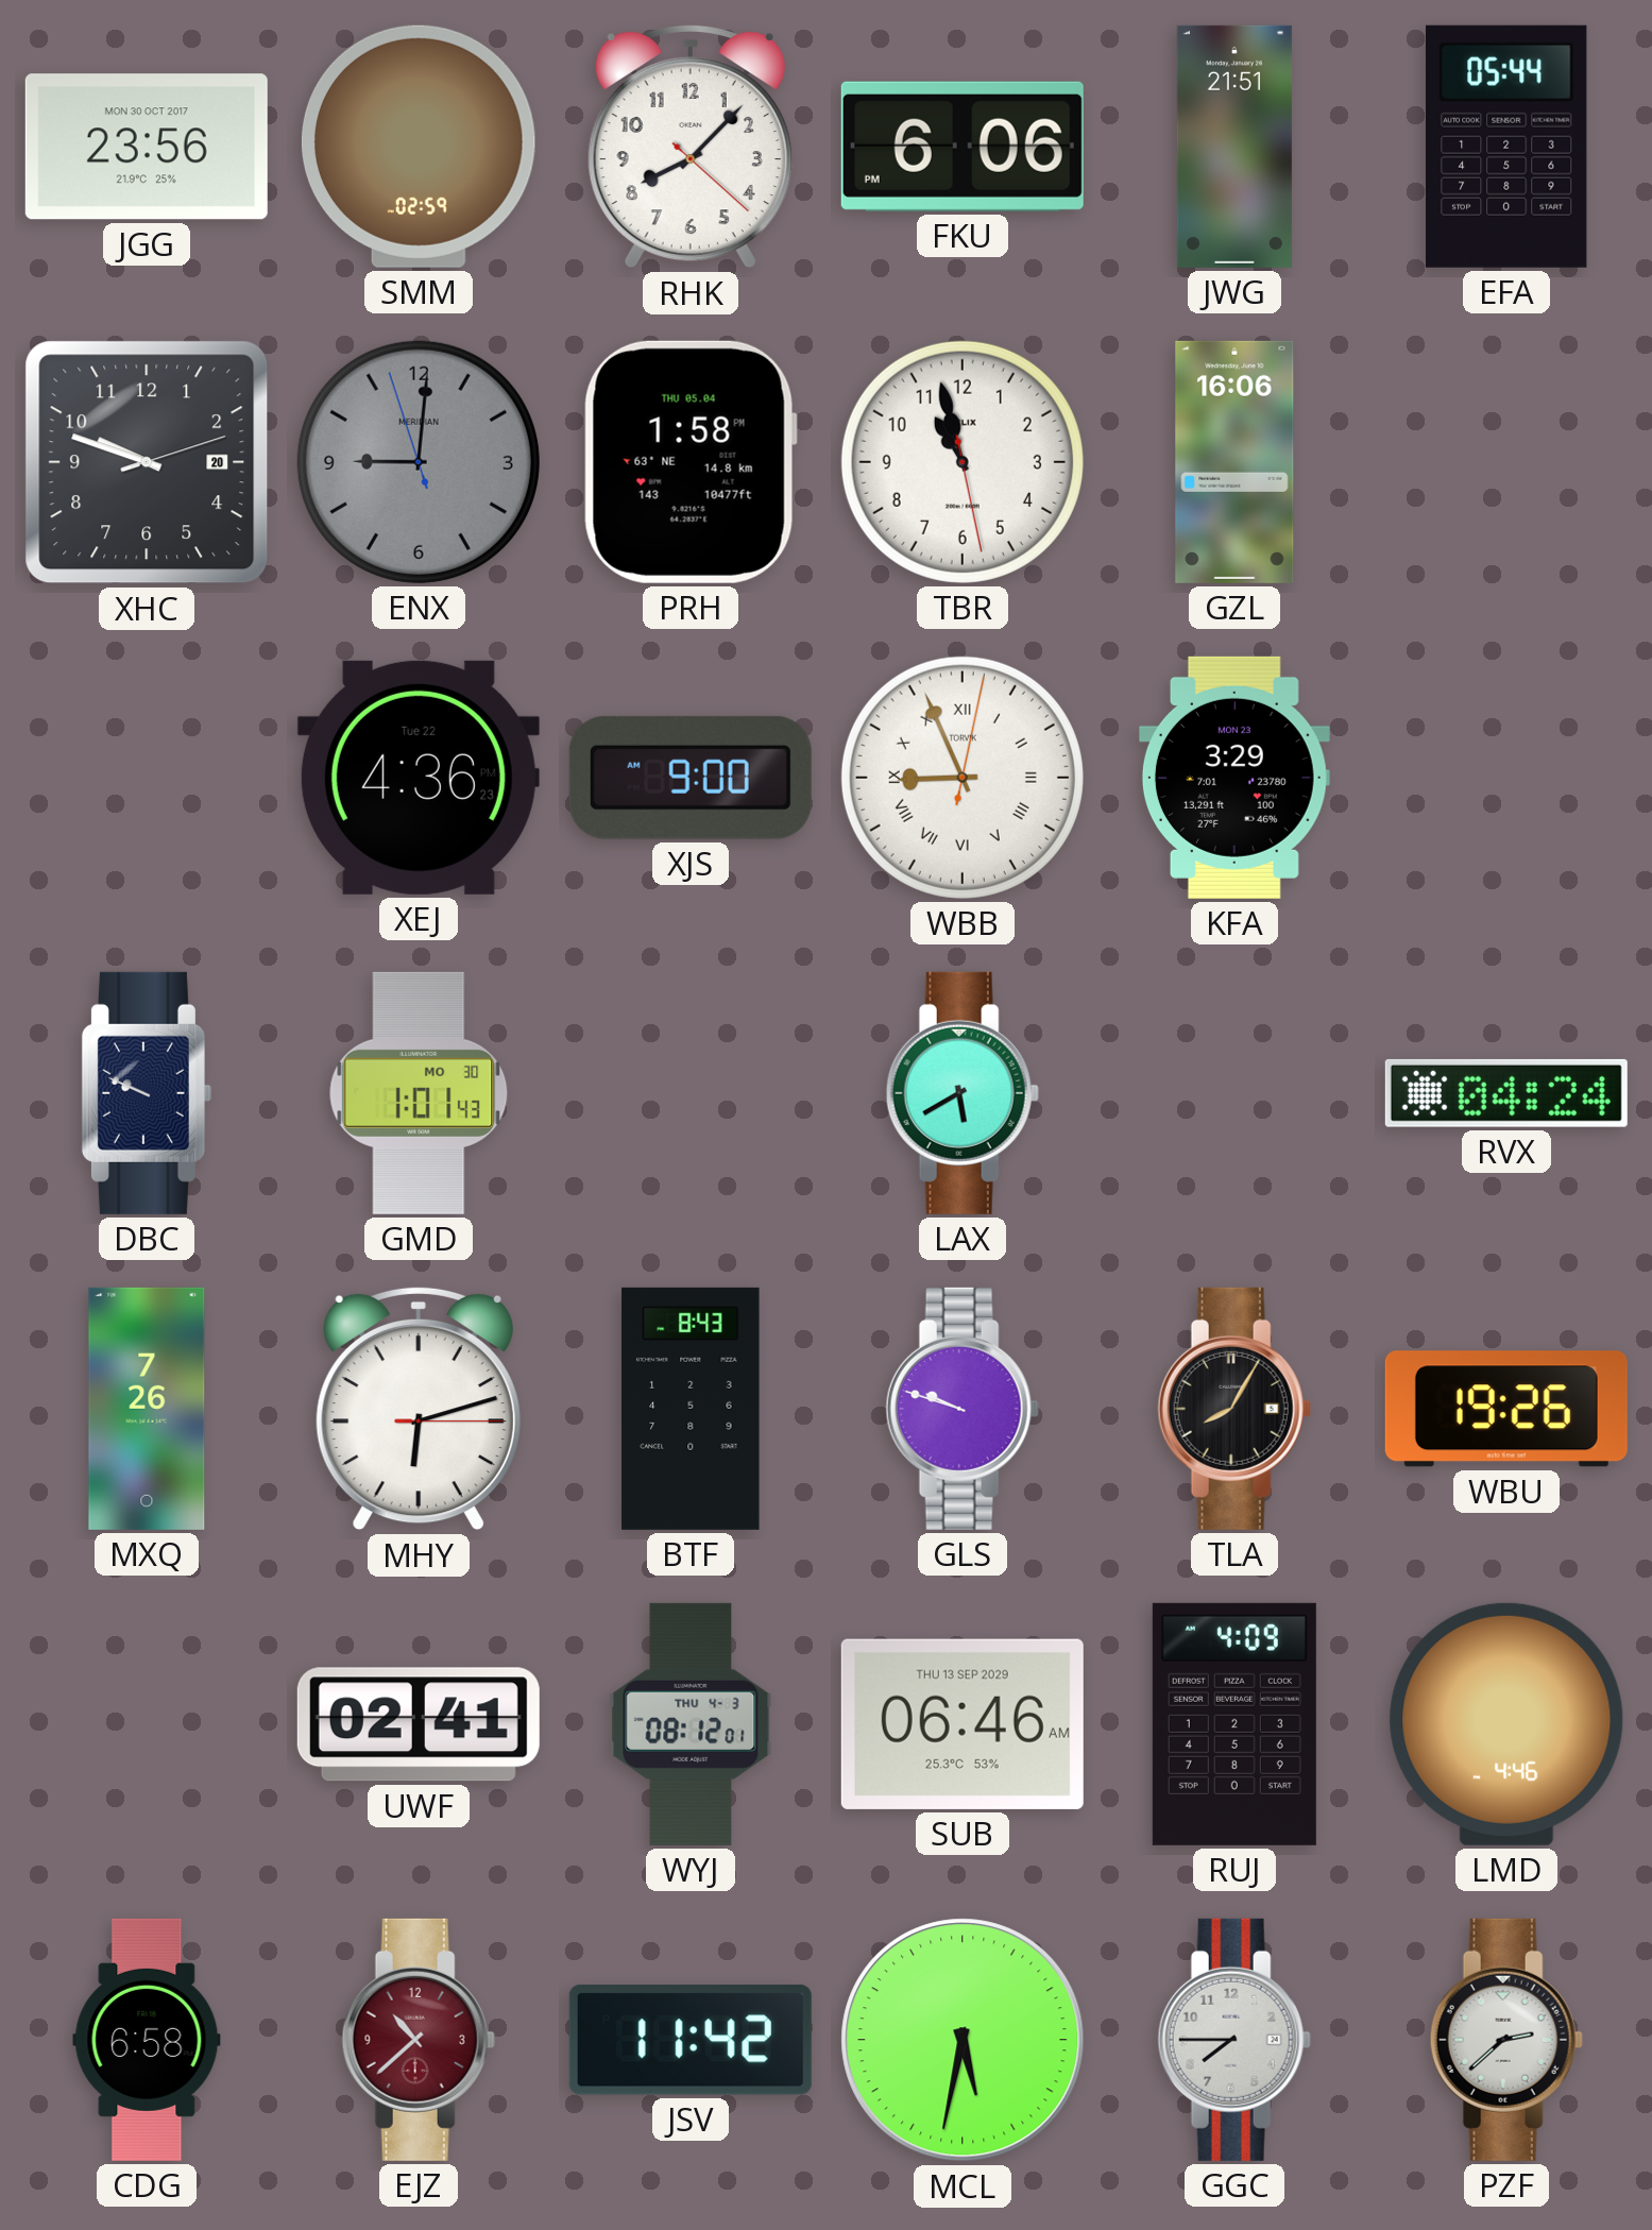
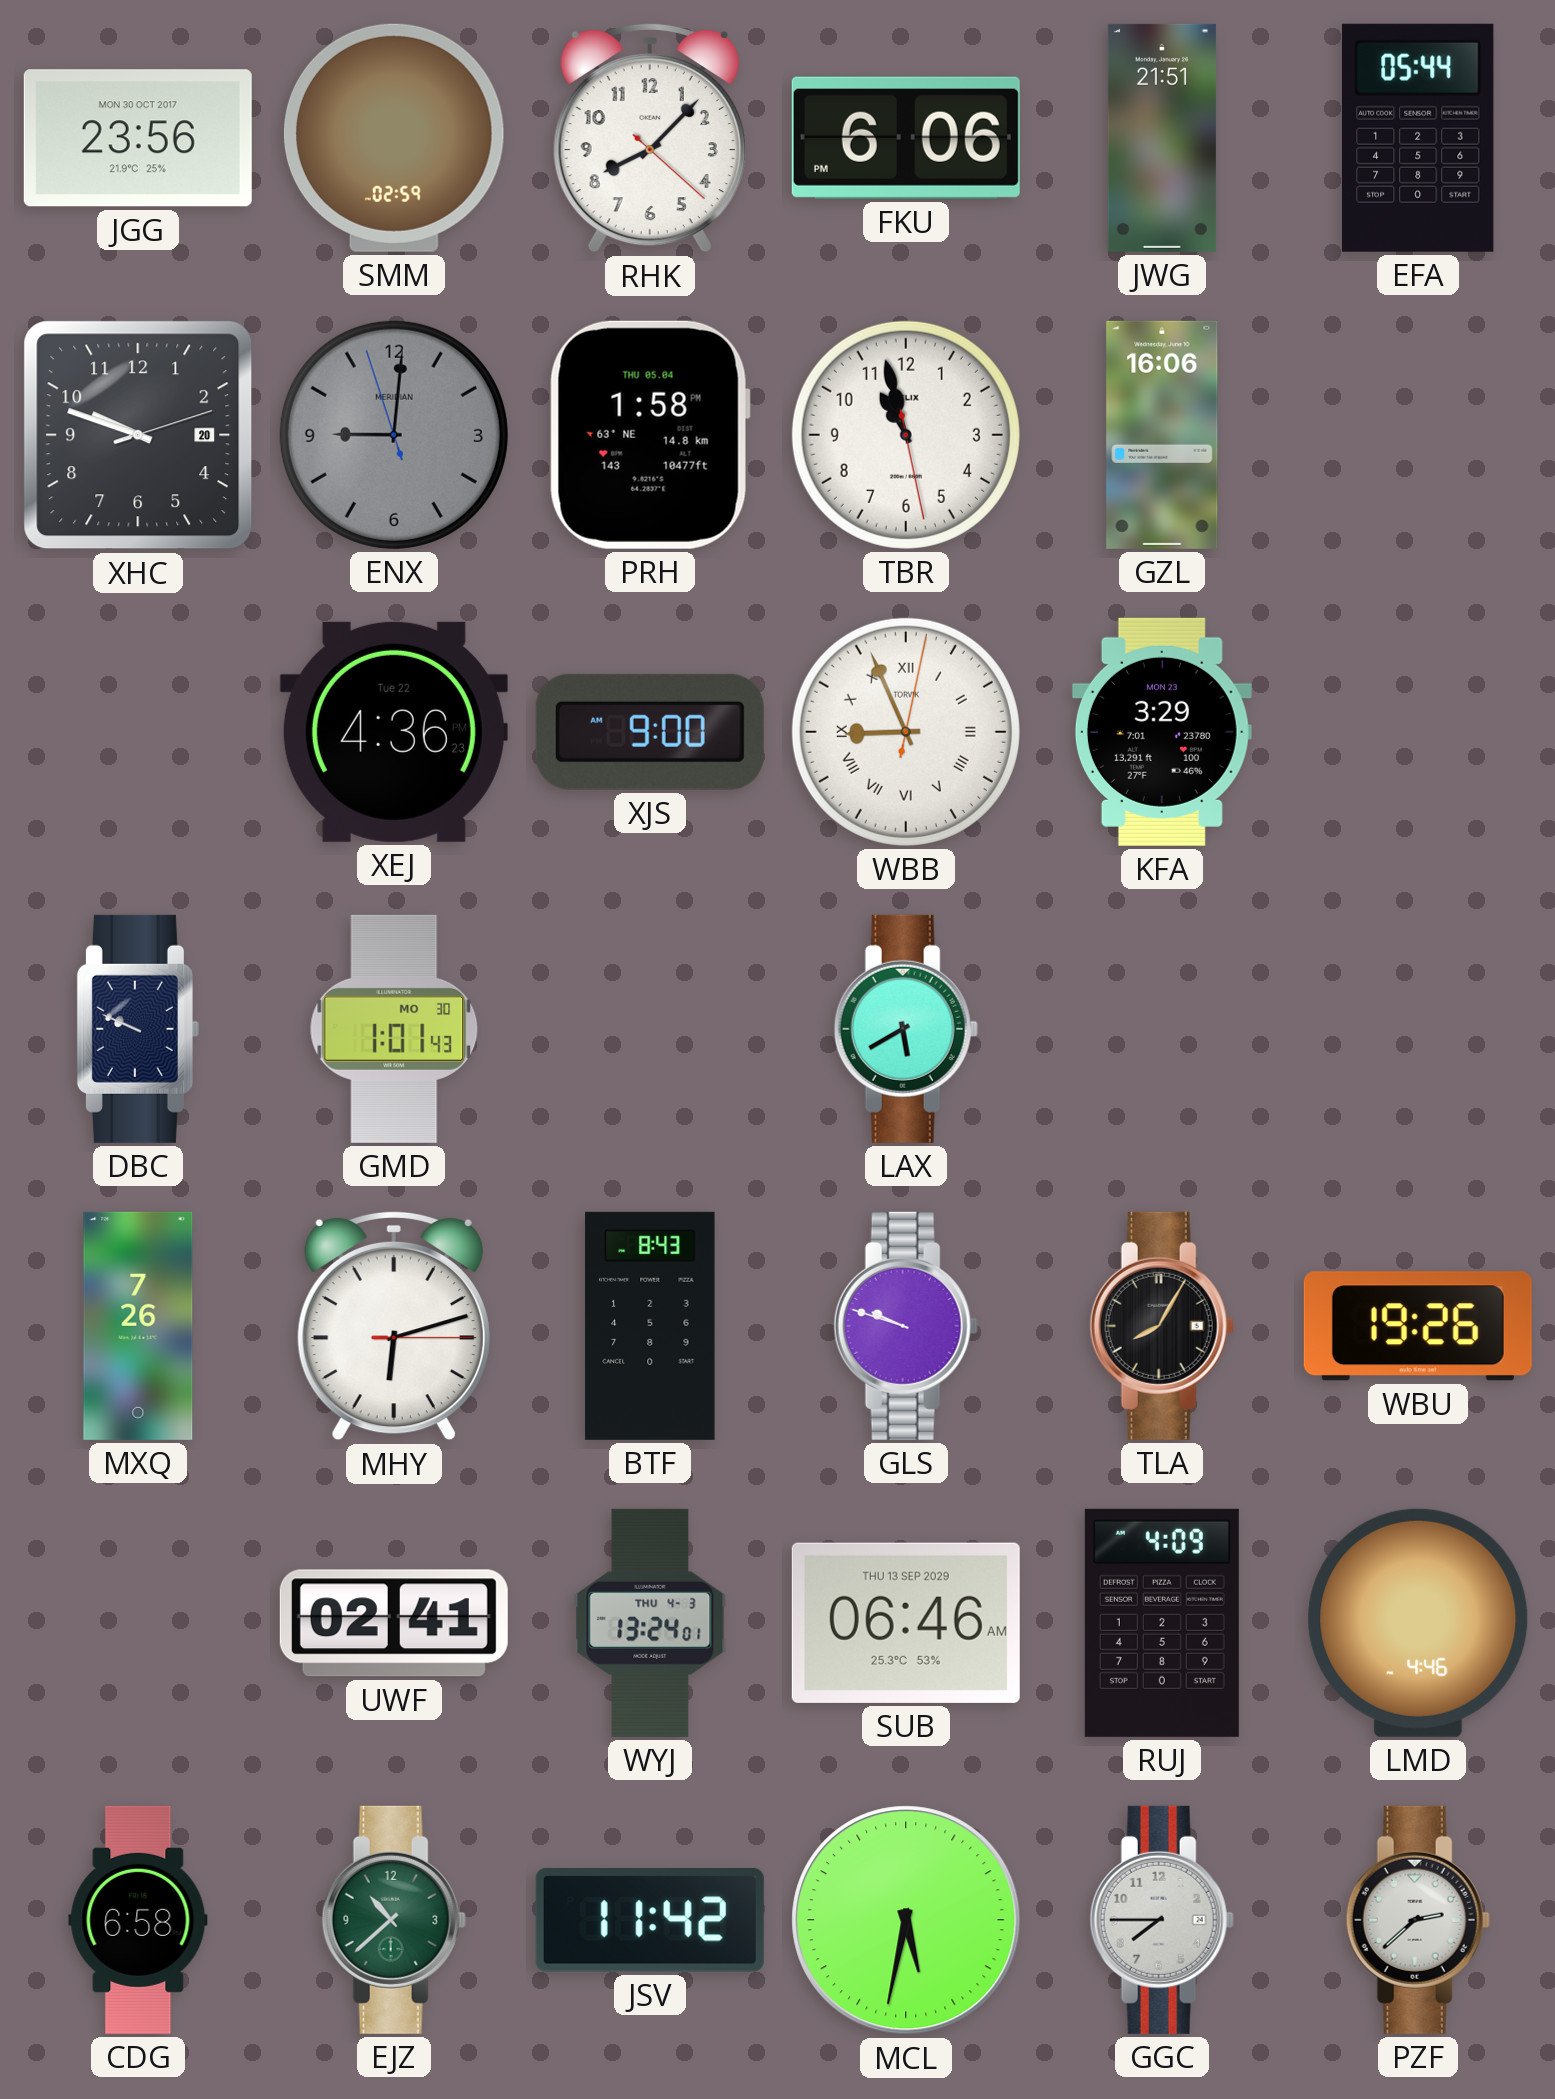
RVX: 04:24 -> none (1506, 1093)
WYJ: 08:12 -> 13:24 (650, 1623)
EJZ dial: burgundy -> green (394, 1920)
